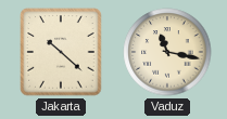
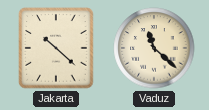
Vaduz: 11:17 -> 11:22 (154, 48)
